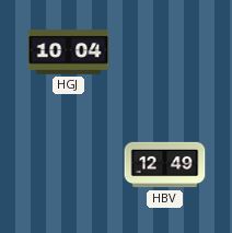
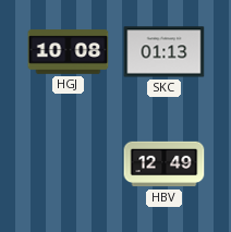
HGJ: 10:04 -> 10:08 (69, 52)
SKC: none -> 01:13 (165, 52)
